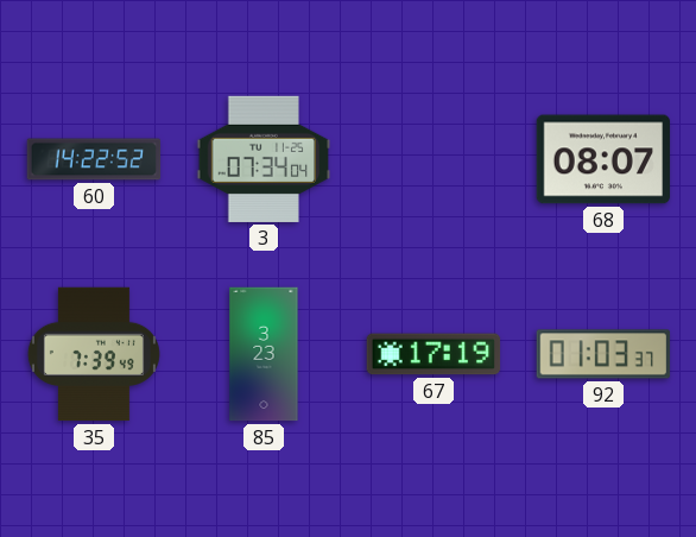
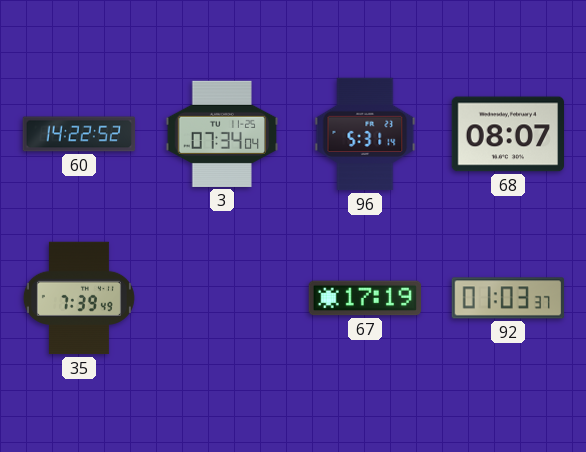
96: none -> 5:31 (365, 134)
85: 3:23 -> none (264, 354)
